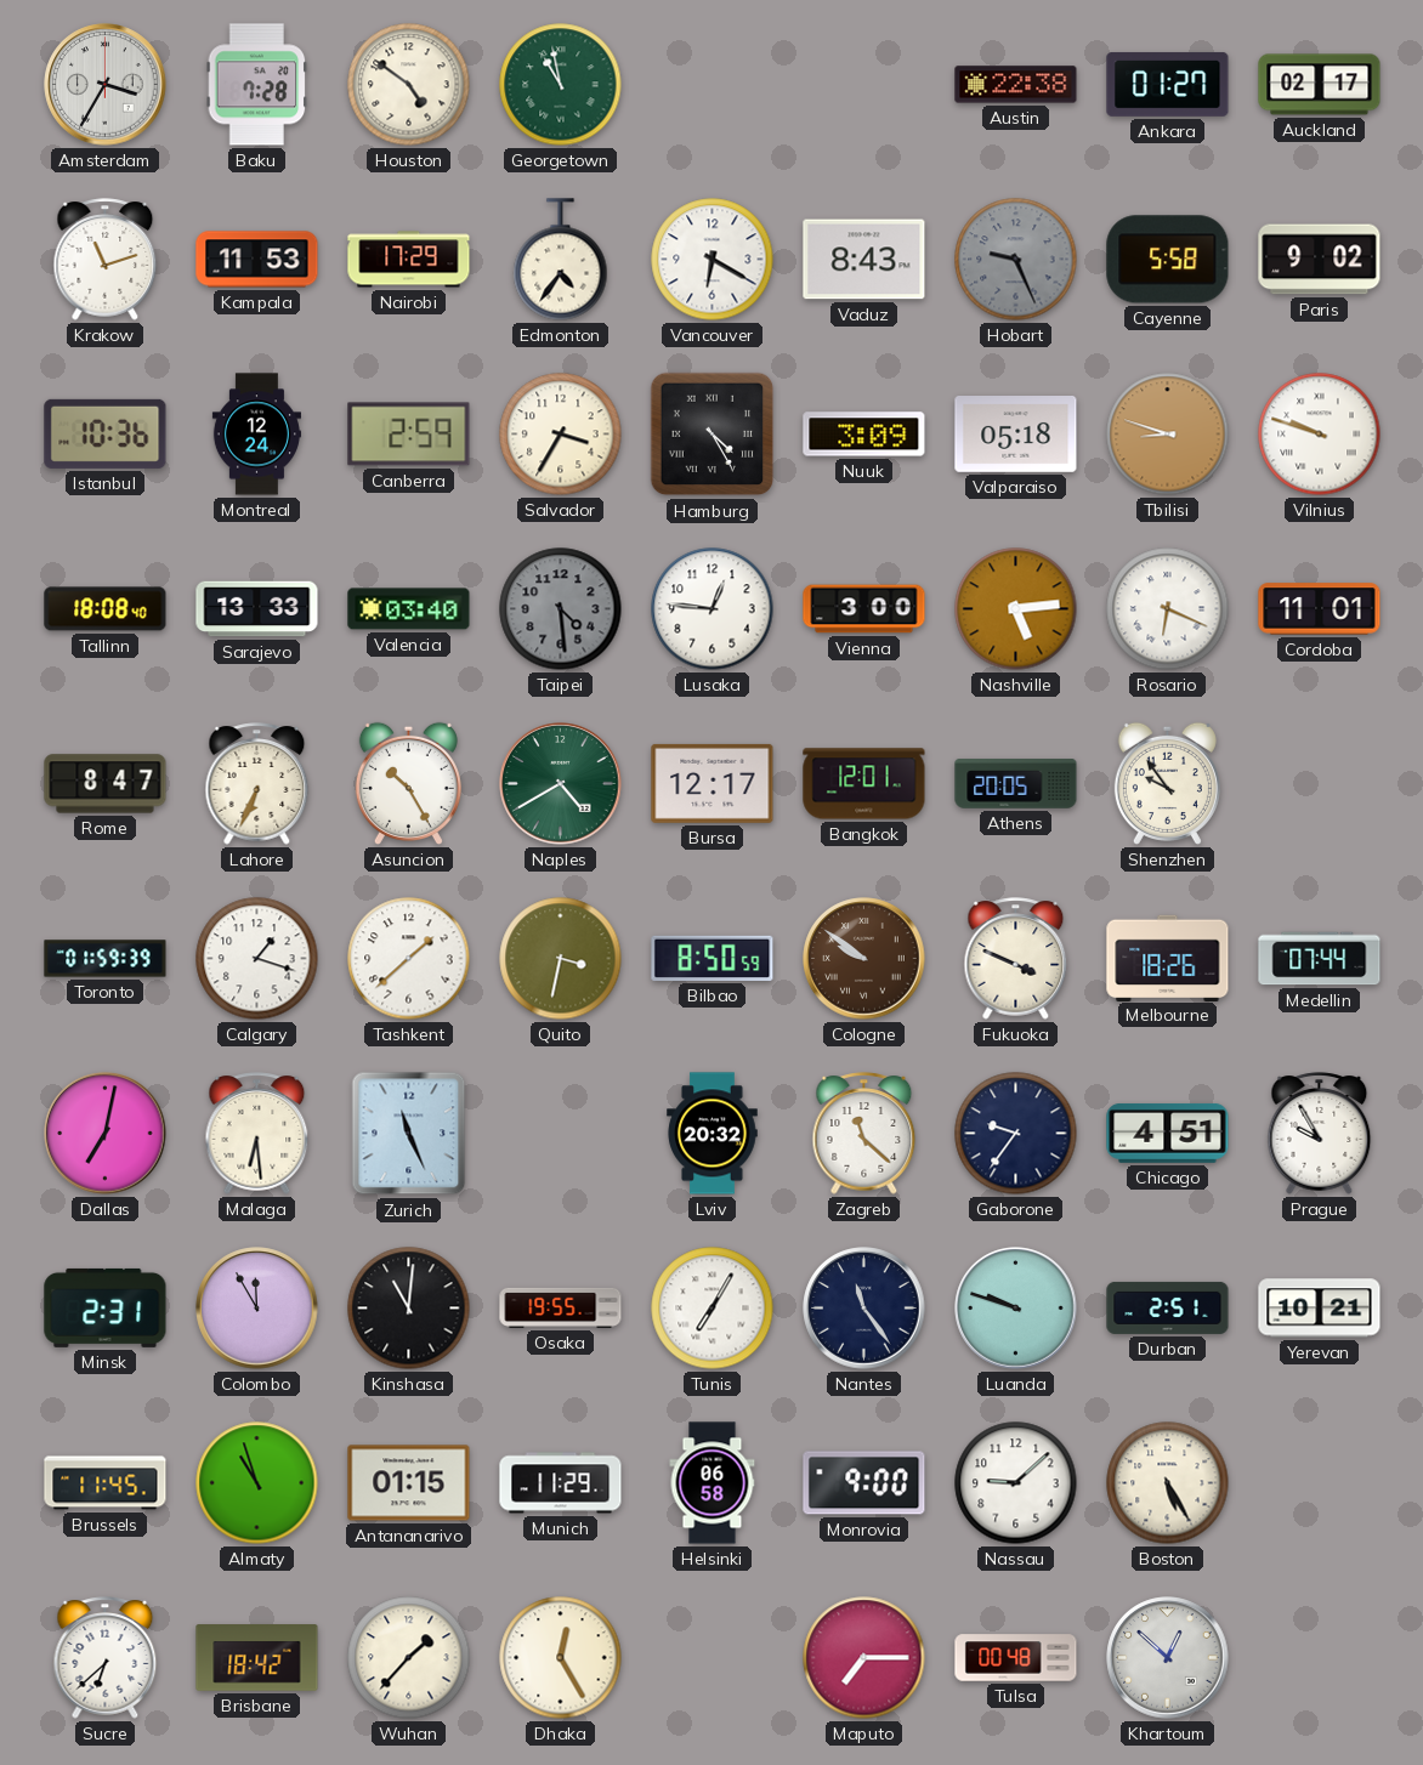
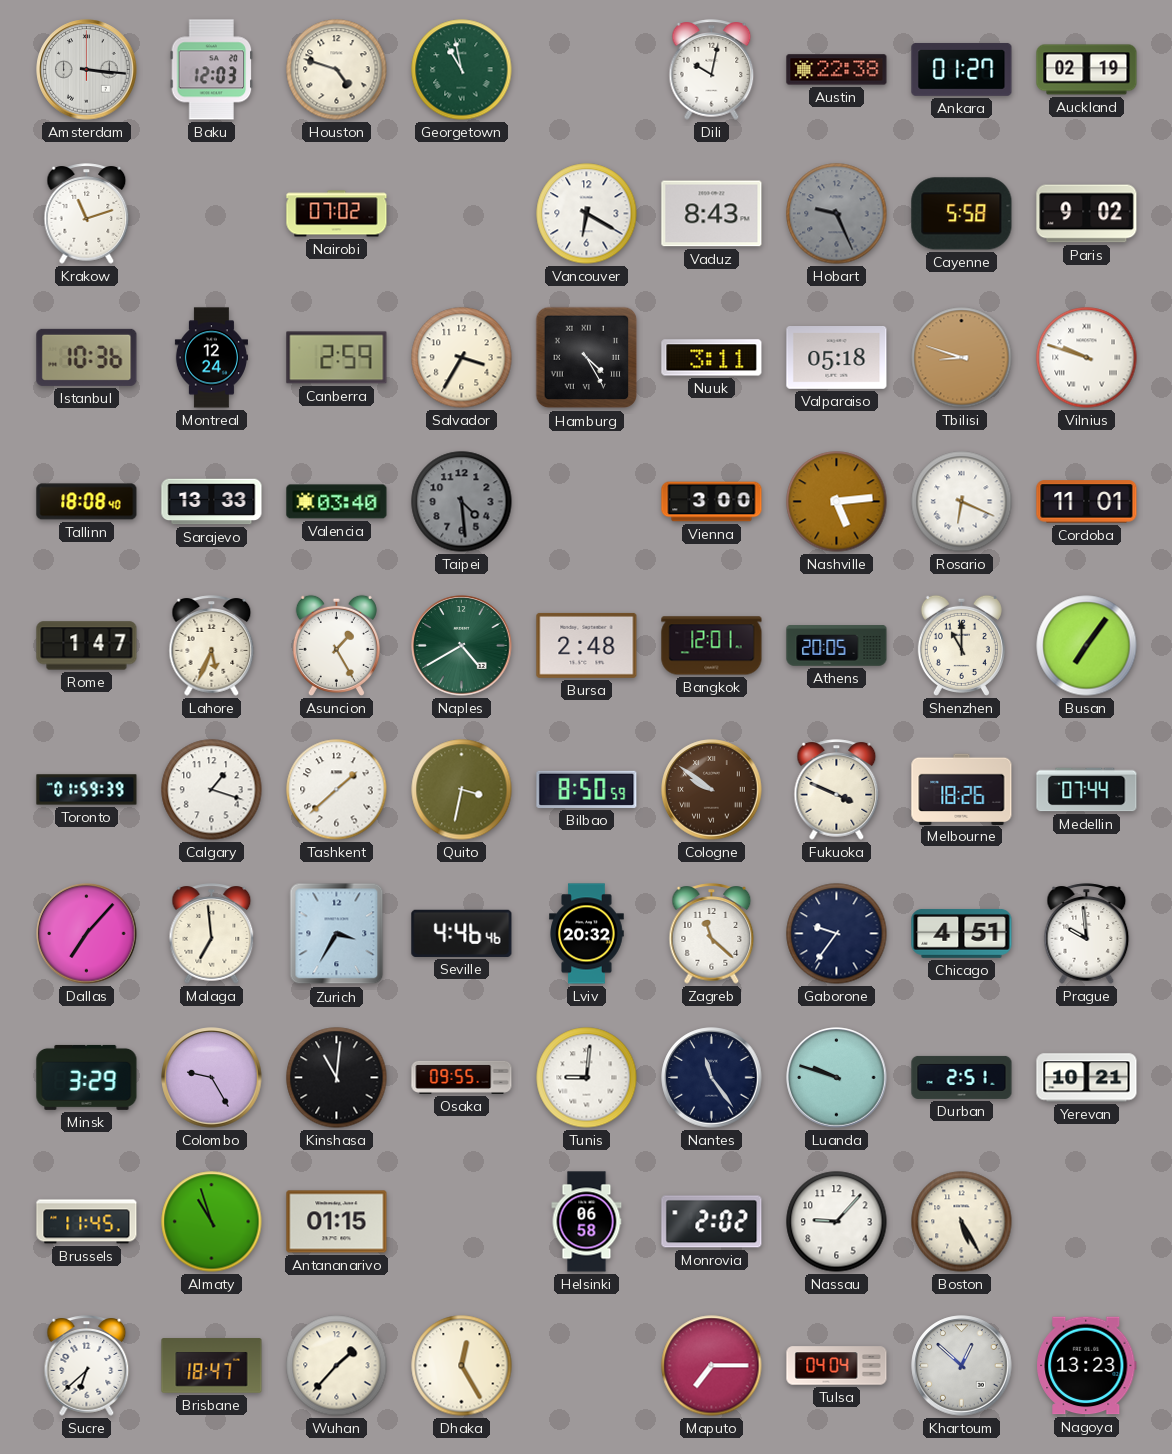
Amsterdam: 3:35 -> 3:16 (87, 70)
Baku: 7:28 -> 12:03 (212, 70)
Houston: 4:51 -> 4:48 (337, 70)
Dili: none -> 10:02 (712, 70)
Auckland: 02:17 -> 02:19 (1087, 70)
Kampala: 11:53 -> none (257, 260)
Nairobi: 17:29 -> 07:02 (337, 214)
Edmonton: 4:36 -> none (561, 260)
Nuuk: 3:09 -> 3:11 (712, 358)
Lusaka: 12:46 -> none (713, 609)
Rome: 8:47 -> 1:47 (87, 646)
Lahore: 6:34 -> 5:34 (212, 646)
Asuncion: 10:25 -> 1:25 (336, 645)
Bursa: 12:17 -> 2:48 (587, 645)
Shenzhen: 9:54 -> 11:00 (961, 645)
Busan: none -> 7:06 (1087, 646)
Dallas: 7:02 -> 7:07 (87, 934)
Malaga: 6:29 -> 6:59 (212, 934)
Zurich: 11:26 -> 3:35 (337, 934)
Seville: none -> 4:46 (462, 933)
Prague: 9:55 -> 9:59 (1087, 934)
Minsk: 2:31 -> 3:29 (87, 1077)
Colombo: 11:55 -> 9:25 (212, 1078)
Osaka: 19:55 -> 09:55 (462, 1077)
Tunis: 7:05 -> 9:01 (587, 1078)
Munich: 11:29 -> none (561, 1483)
Monrovia: 9:00 -> 2:02 (712, 1222)
Nassau: 9:08 -> 9:07 (837, 1222)
Brisbane: 18:42 -> 18:47 (212, 1366)
Tulsa: 00:48 -> 04:04 (837, 1366)
Nagoya: none -> 13:23 (1087, 1366)
